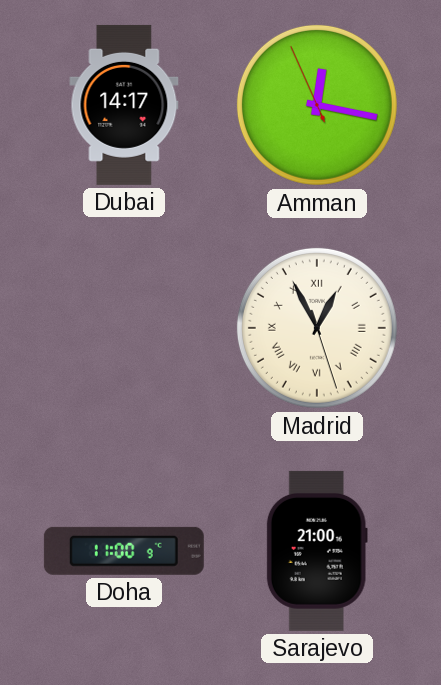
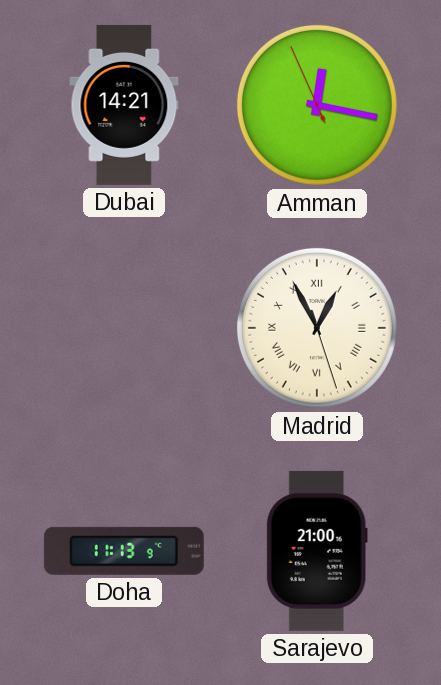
Dubai: 14:17 -> 14:21 (124, 105)
Doha: 11:00 -> 11:13 (124, 551)
